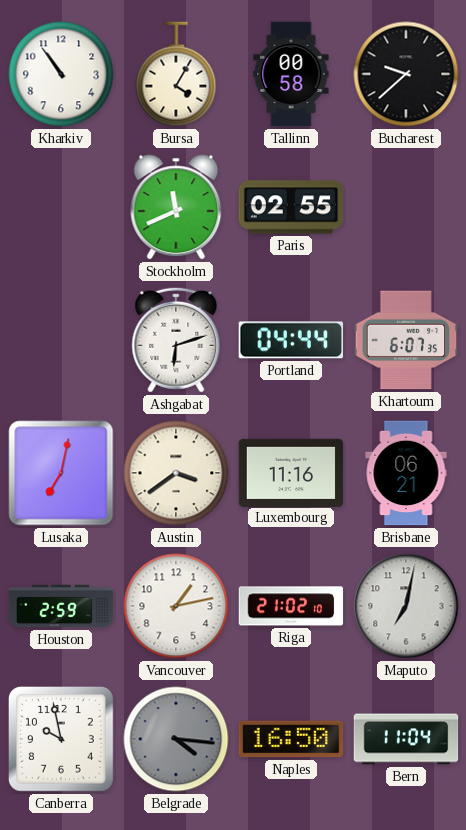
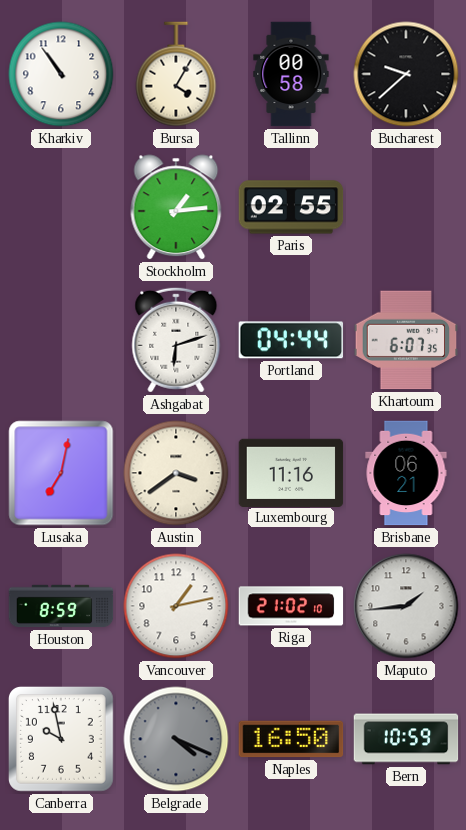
Stockholm: 11:41 -> 1:14 (176, 207)
Houston: 2:59 -> 8:59 (61, 606)
Maputo: 7:02 -> 1:44 (406, 606)
Belgrade: 4:16 -> 4:19 (176, 739)
Bern: 11:04 -> 10:59 (406, 739)
